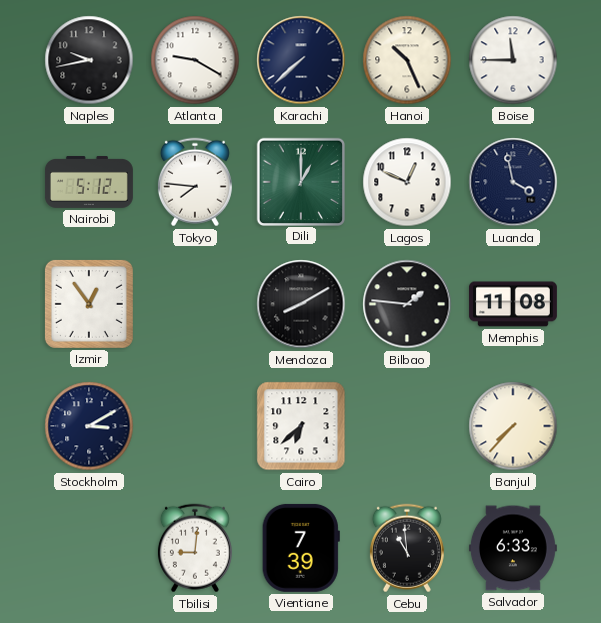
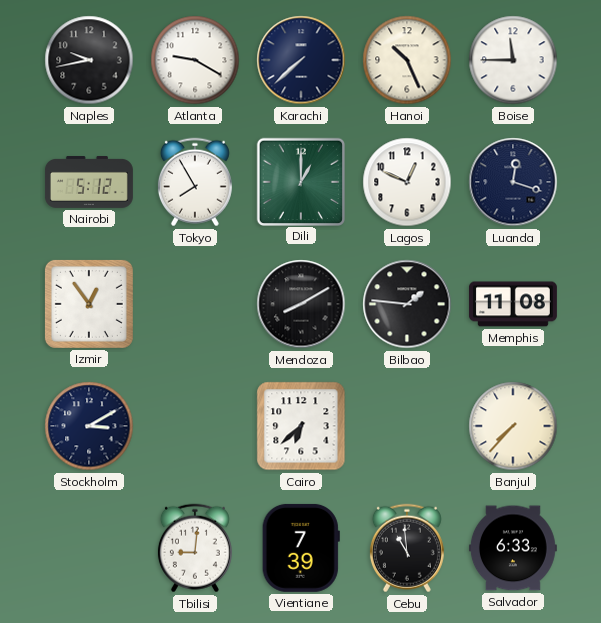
Tokyo: 7:46 -> 7:55 (195, 182)
Luanda: 3:58 -> 12:18 (513, 182)
